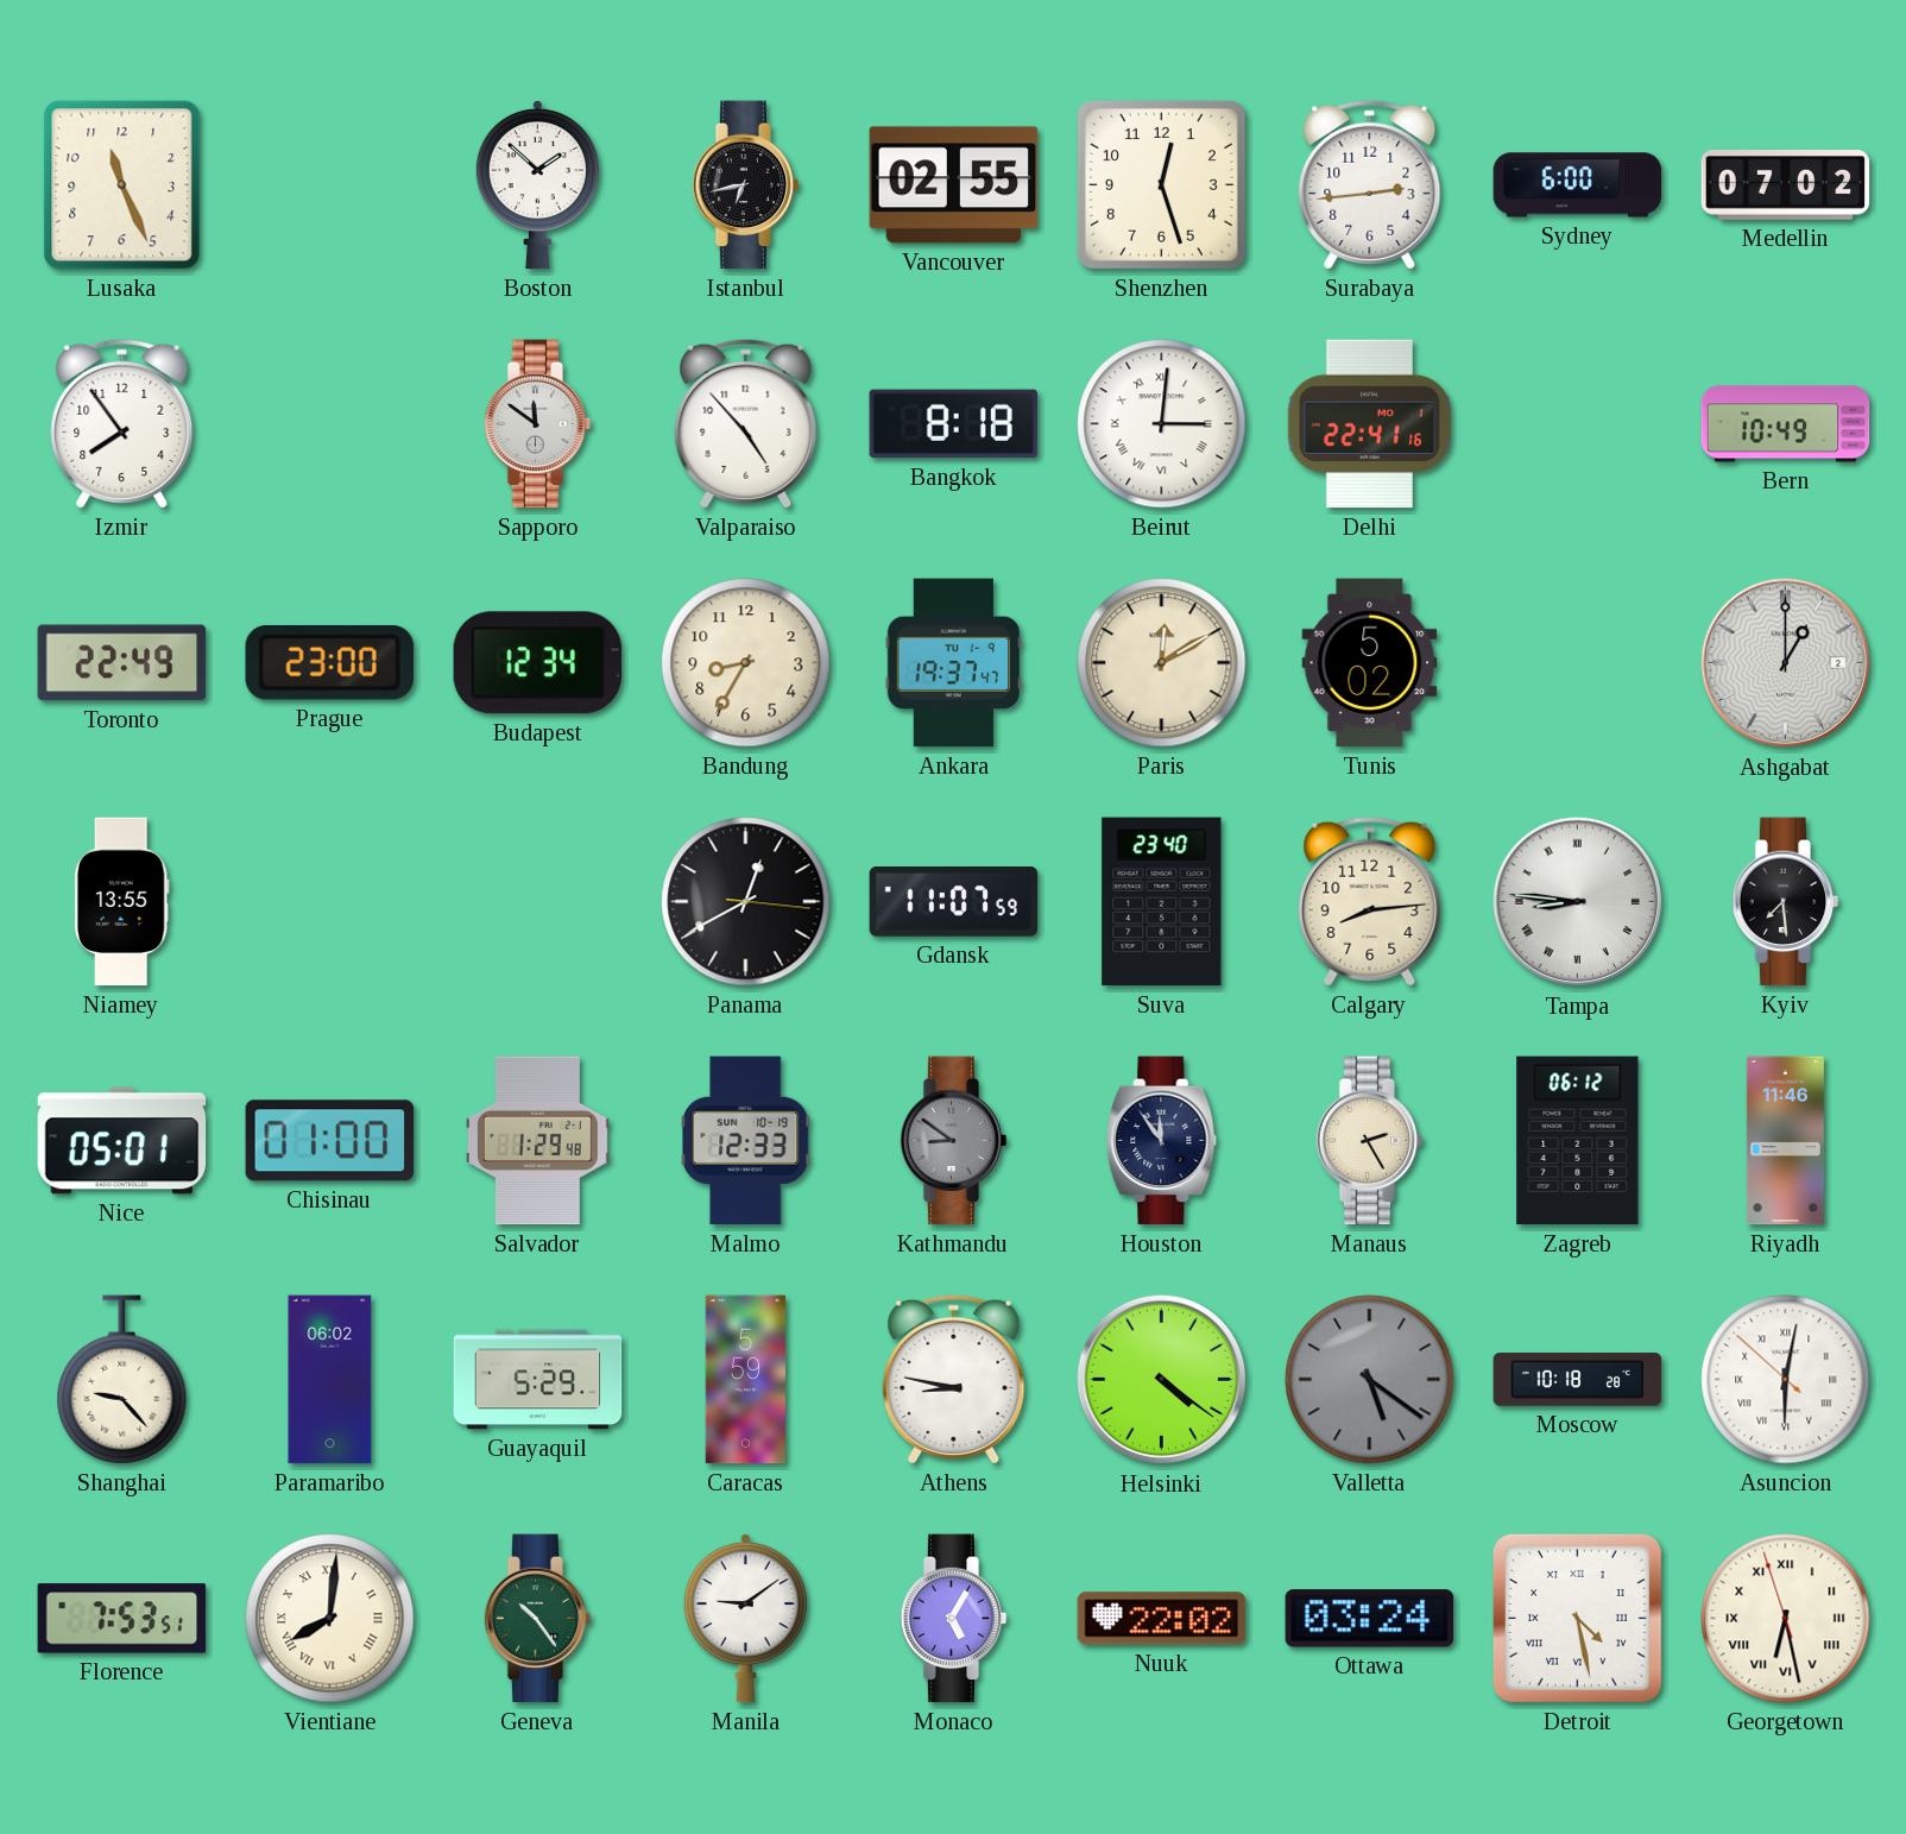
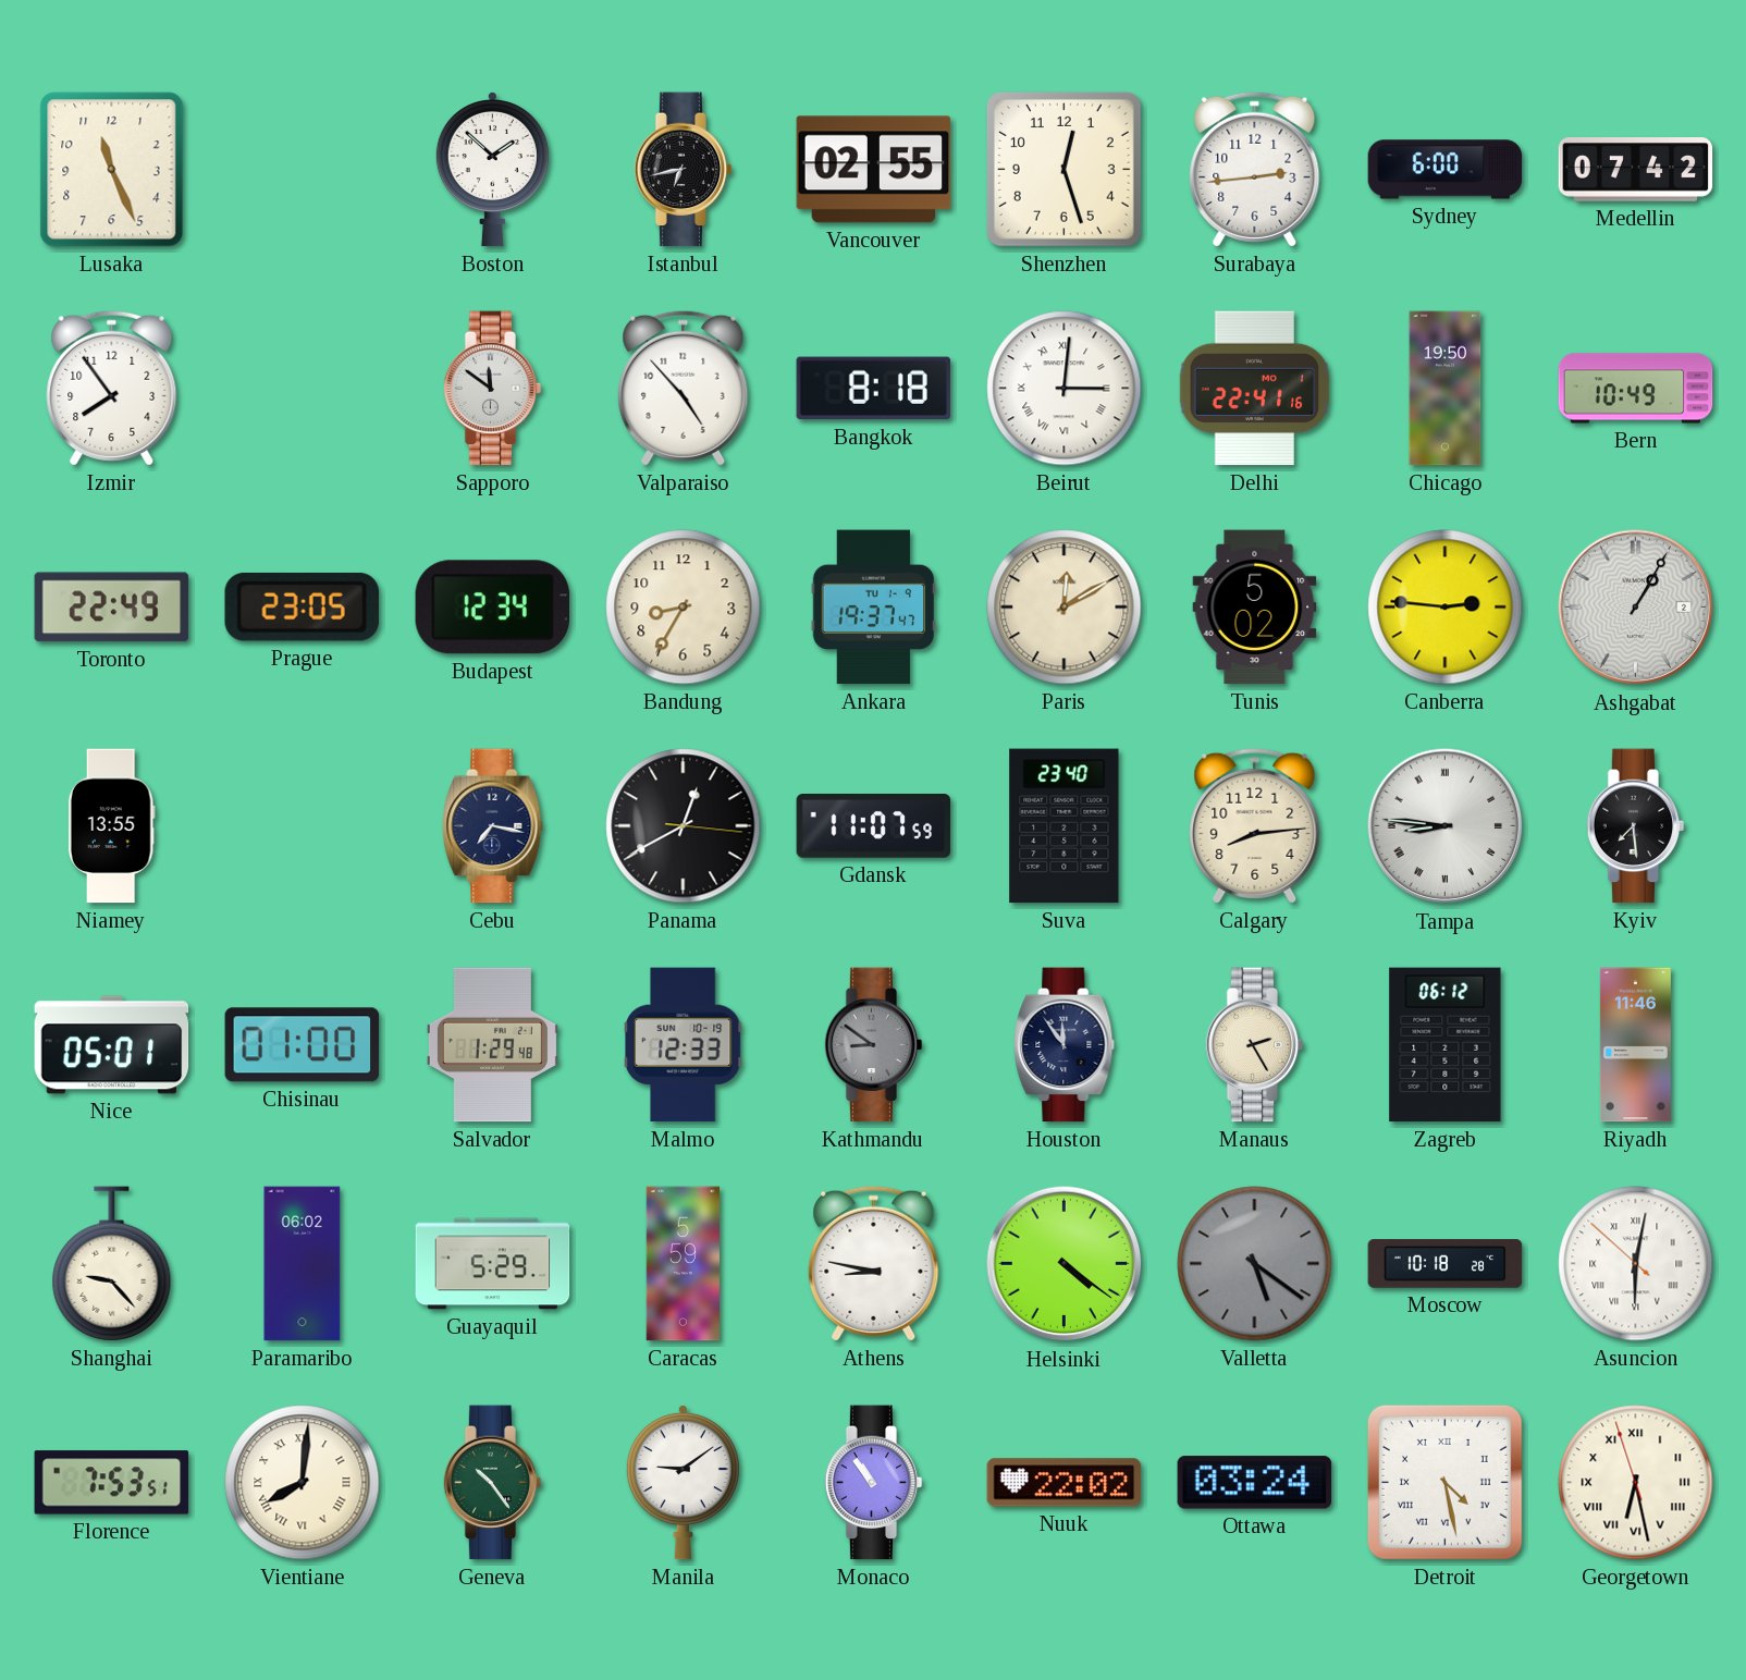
Medellin: 07:02 -> 07:42 (1636, 170)
Chicago: none -> 19:50 (1446, 389)
Prague: 23:00 -> 23:05 (302, 608)
Canberra: none -> 2:46 (1446, 608)
Ashgabat: 1:00 -> 1:05 (1636, 608)
Cebu: none -> 7:17 (493, 826)
Monaco: 5:05 -> 10:54 (874, 1483)
